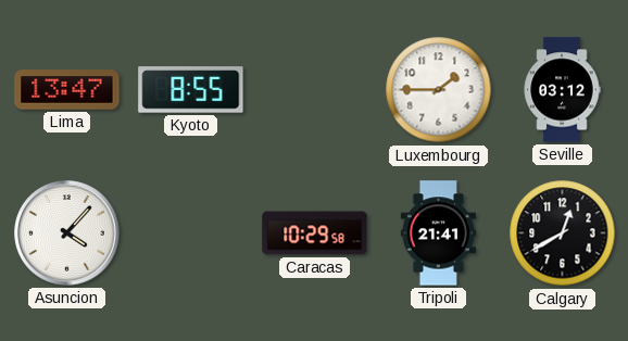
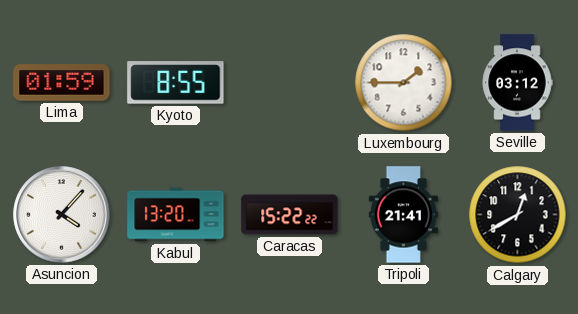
Lima: 13:47 -> 01:59 (62, 83)
Kabul: none -> 13:20 (176, 215)
Caracas: 10:29 -> 15:22 (290, 215)
